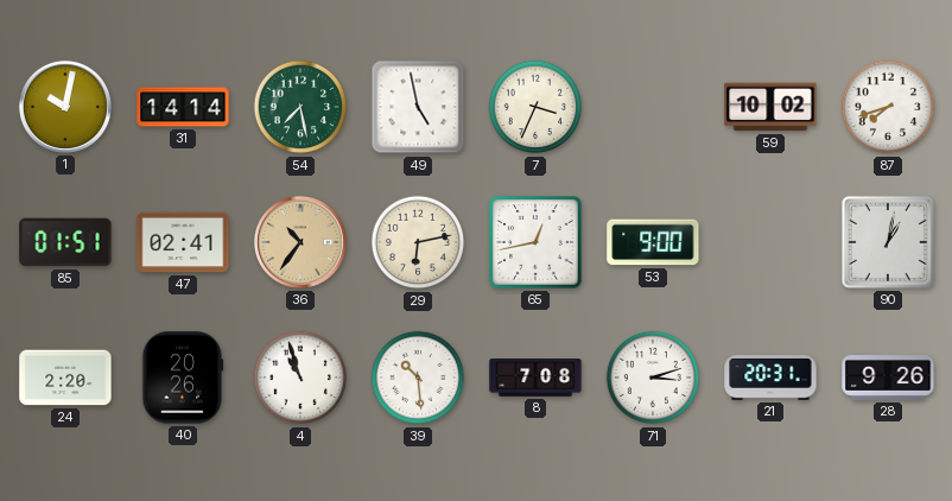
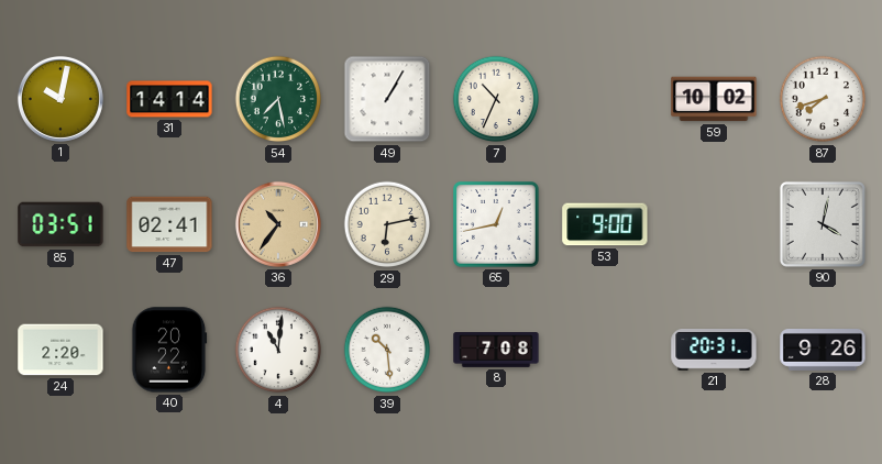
49: 4:58 -> 1:05 (387, 99)
7: 3:34 -> 10:34 (496, 99)
85: 01:51 -> 03:51 (60, 224)
90: 1:02 -> 4:02 (823, 224)
40: 20:26 -> 20:22 (169, 350)
4: 10:57 -> 11:01 (278, 350)
71: 3:12 -> none (653, 378)
